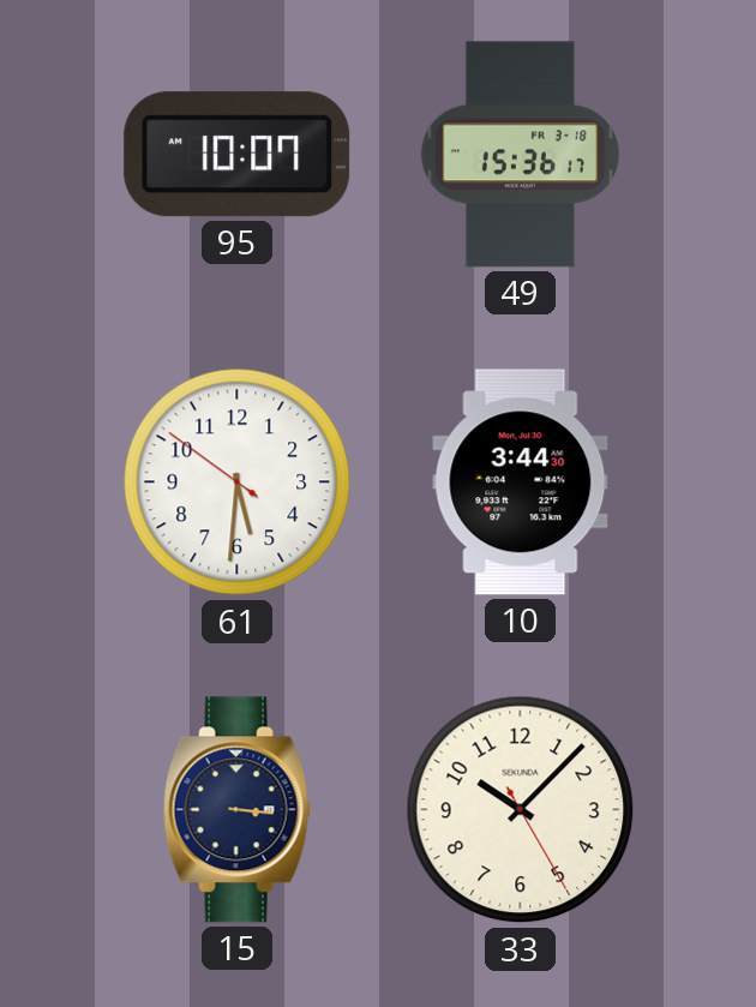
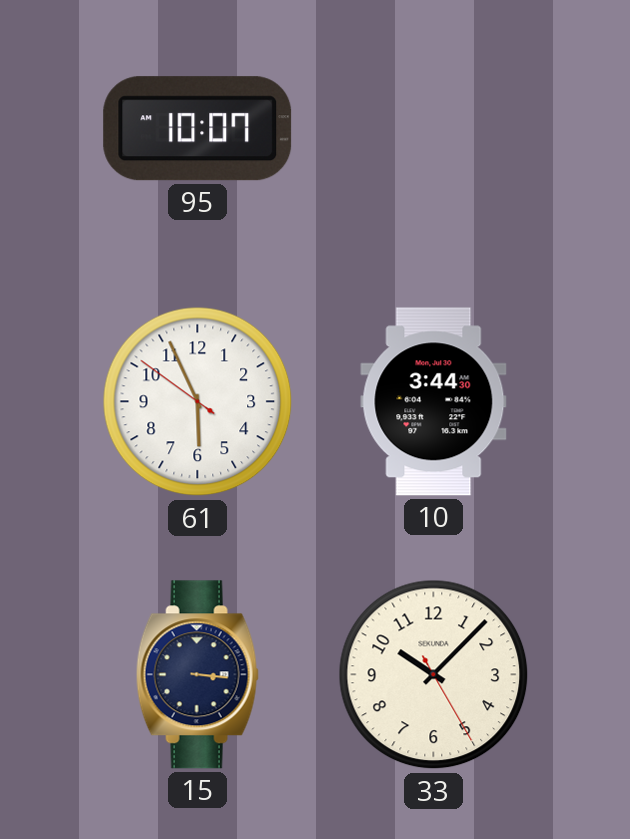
49: 15:36 -> none (520, 155)
61: 5:30 -> 5:55 (198, 402)
